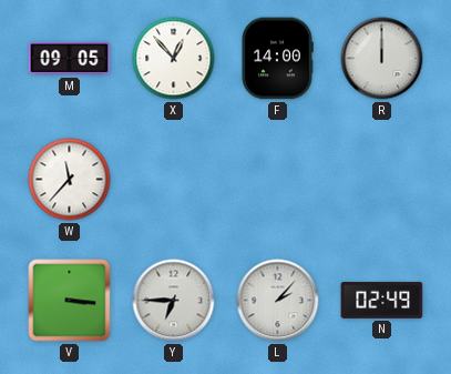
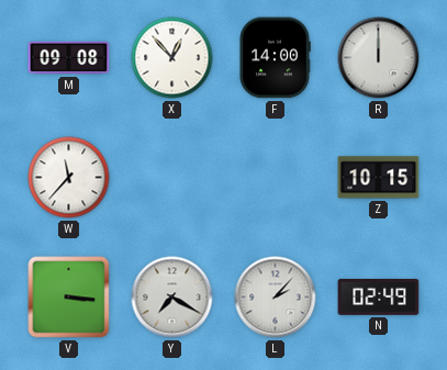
M: 09:05 -> 09:08 (69, 58)
Z: none -> 10:15 (379, 178)
Y: 6:45 -> 7:20 (172, 298)
